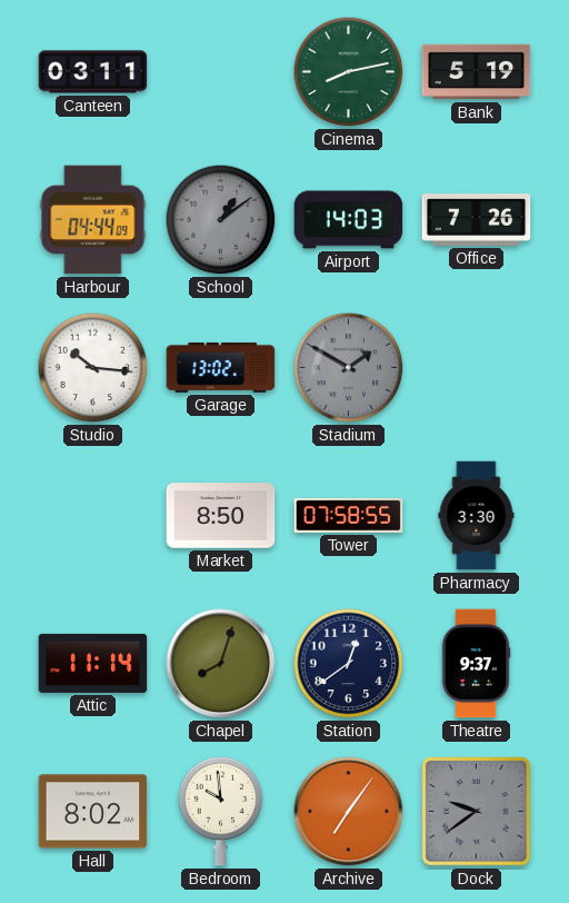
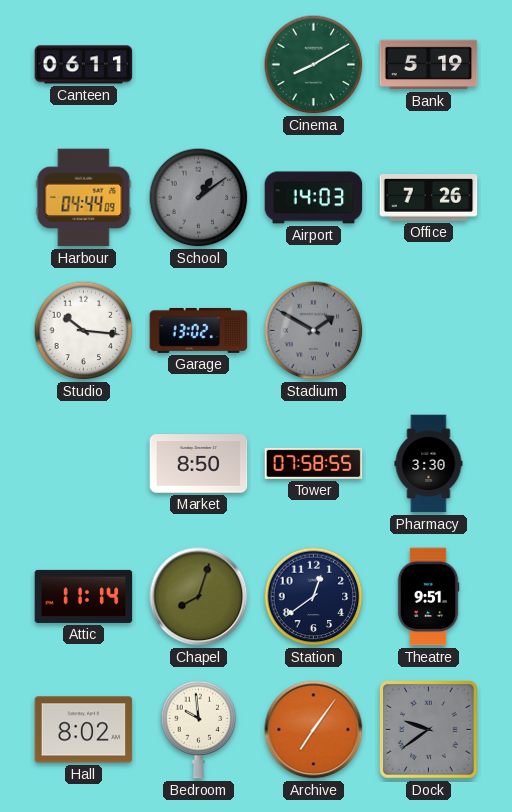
Canteen: 03:11 -> 06:11 (84, 65)
Cinema: 8:13 -> 8:10 (314, 65)
Theatre: 9:37 -> 9:51 (428, 597)
